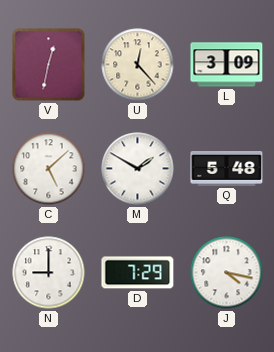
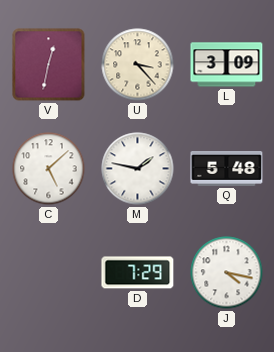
U: 12:23 -> 3:23 (138, 65)
M: 1:50 -> 1:47 (138, 169)
N: 9:00 -> none (49, 273)
